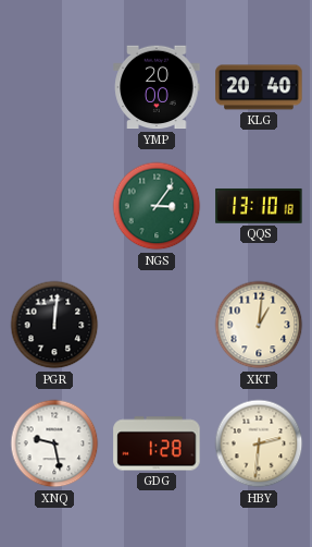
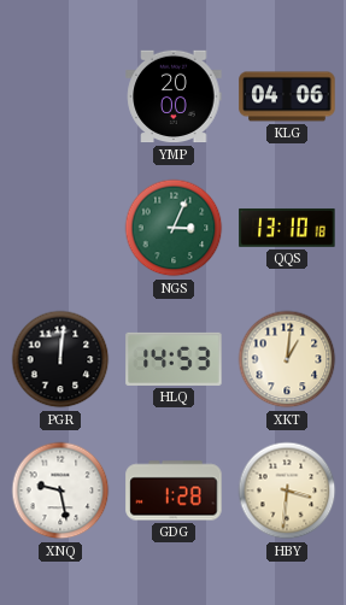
KLG: 20:40 -> 04:06 (287, 96)
NGS: 3:06 -> 3:04 (174, 228)
HLQ: none -> 14:53 (174, 359)
HBY: 2:31 -> 3:31 (287, 491)
